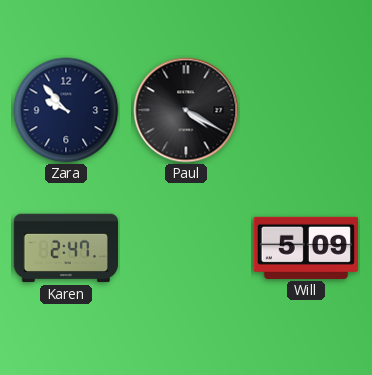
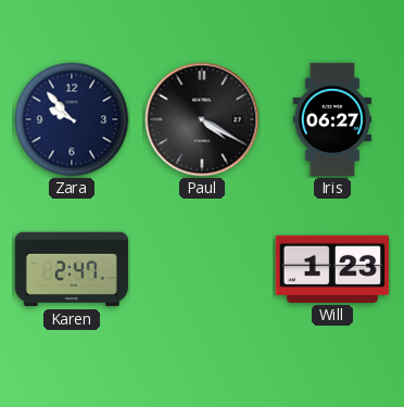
Iris: none -> 06:27 (332, 119)
Will: 5:09 -> 1:23 (332, 269)
